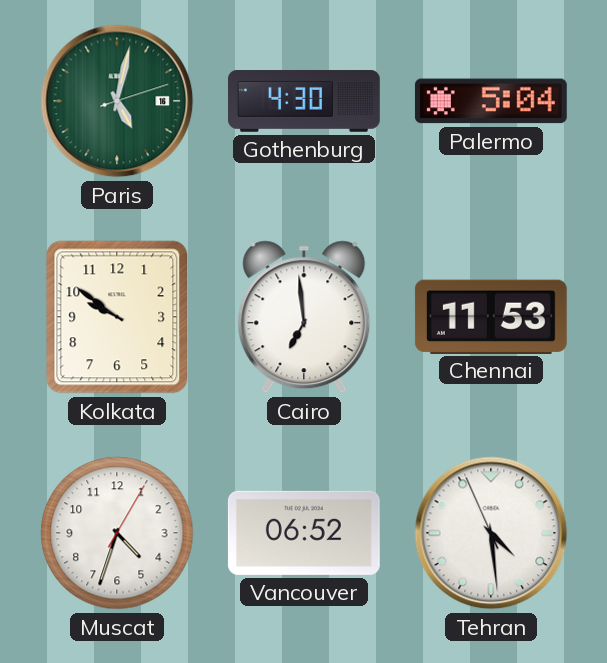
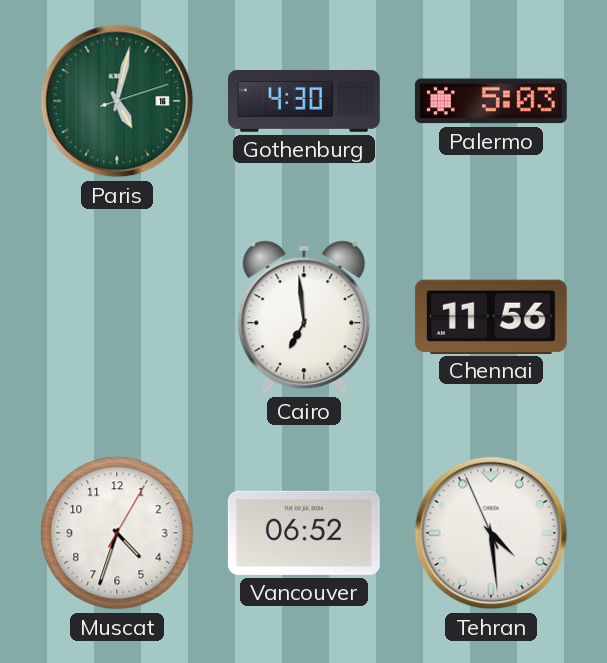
Palermo: 5:04 -> 5:03 (491, 101)
Kolkata: 9:51 -> none (117, 317)
Chennai: 11:53 -> 11:56 (491, 316)
